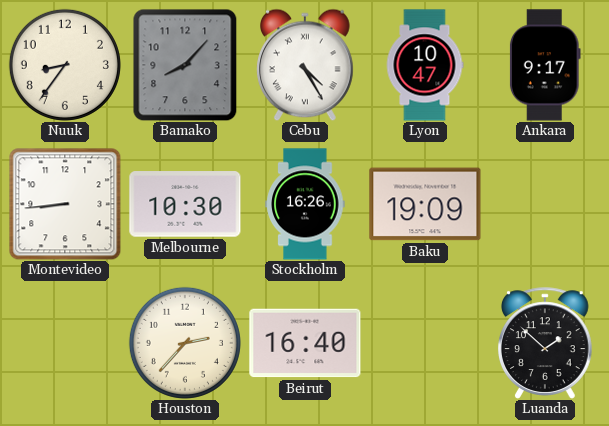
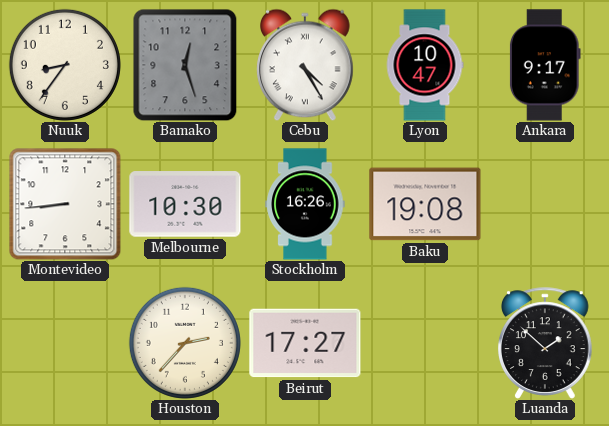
Bamako: 8:07 -> 12:27 (185, 65)
Baku: 19:09 -> 19:08 (425, 204)
Beirut: 16:40 -> 17:27 (305, 343)
